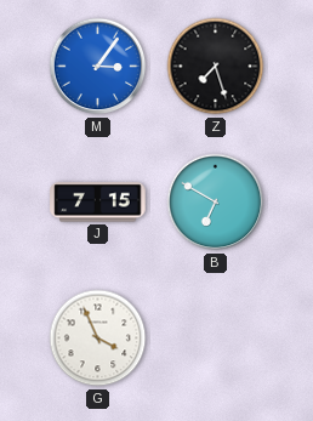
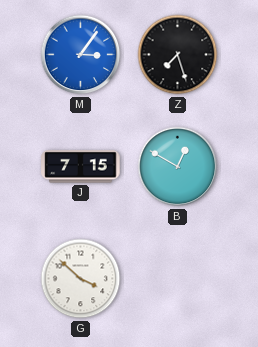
B: 6:50 -> 12:50 (178, 167)
G: 3:56 -> 3:52 (81, 279)
